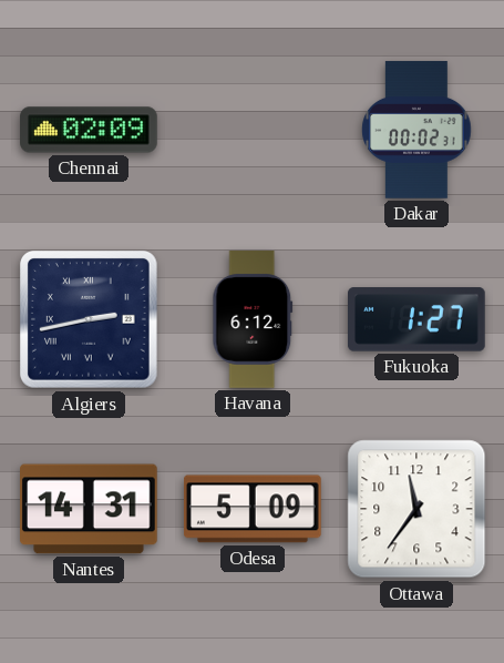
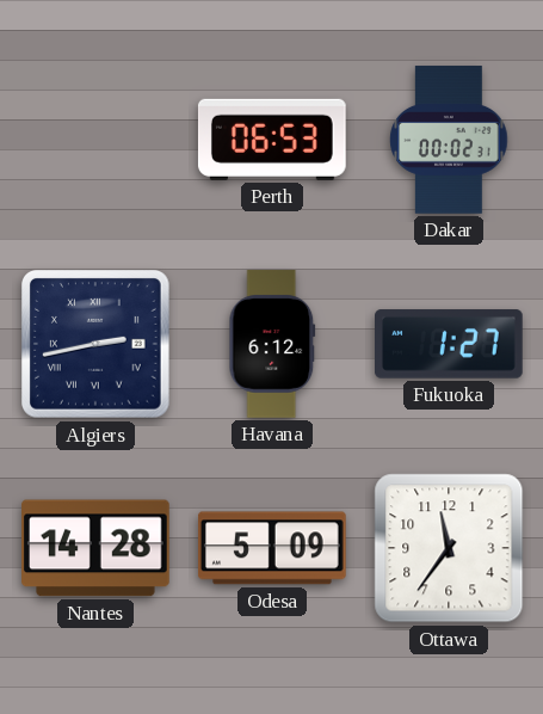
Chennai: 02:09 -> none (89, 130)
Perth: none -> 06:53 (272, 140)
Nantes: 14:31 -> 14:28 (97, 548)
